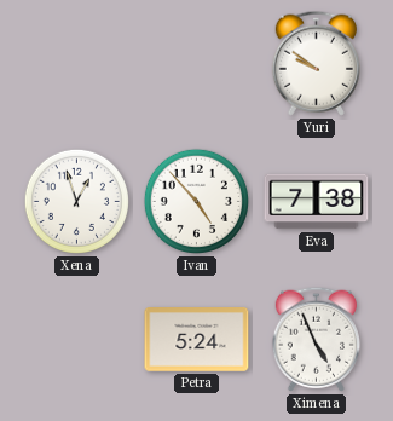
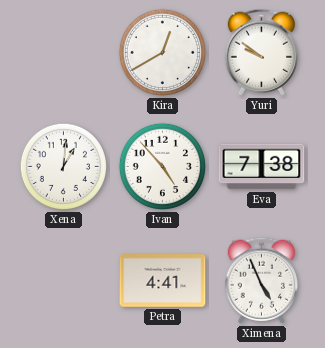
Kira: none -> 12:40 (162, 52)
Xena: 12:57 -> 1:01 (63, 166)
Petra: 5:24 -> 4:41 (163, 281)
